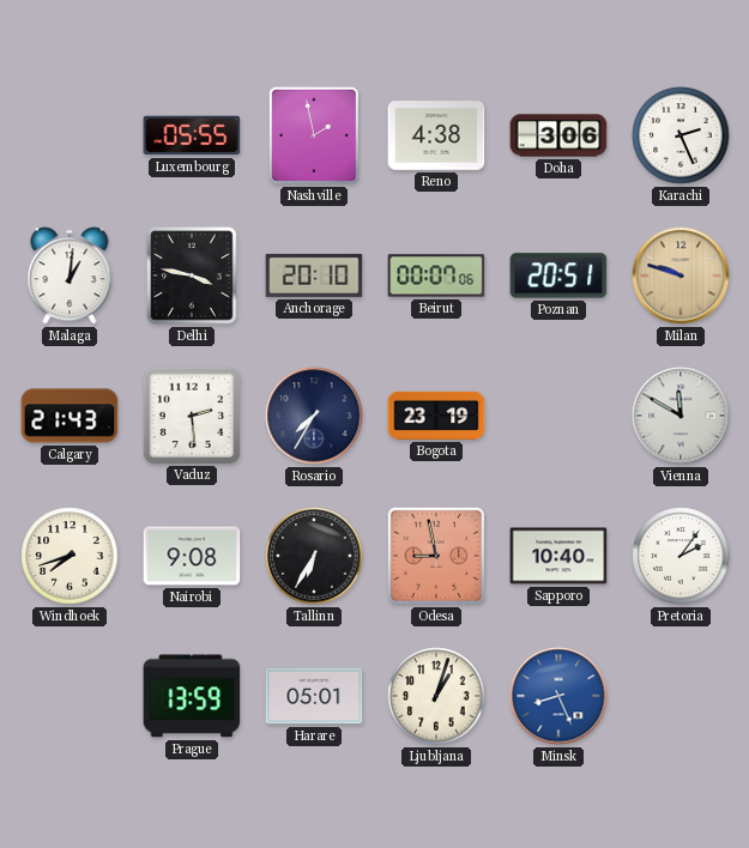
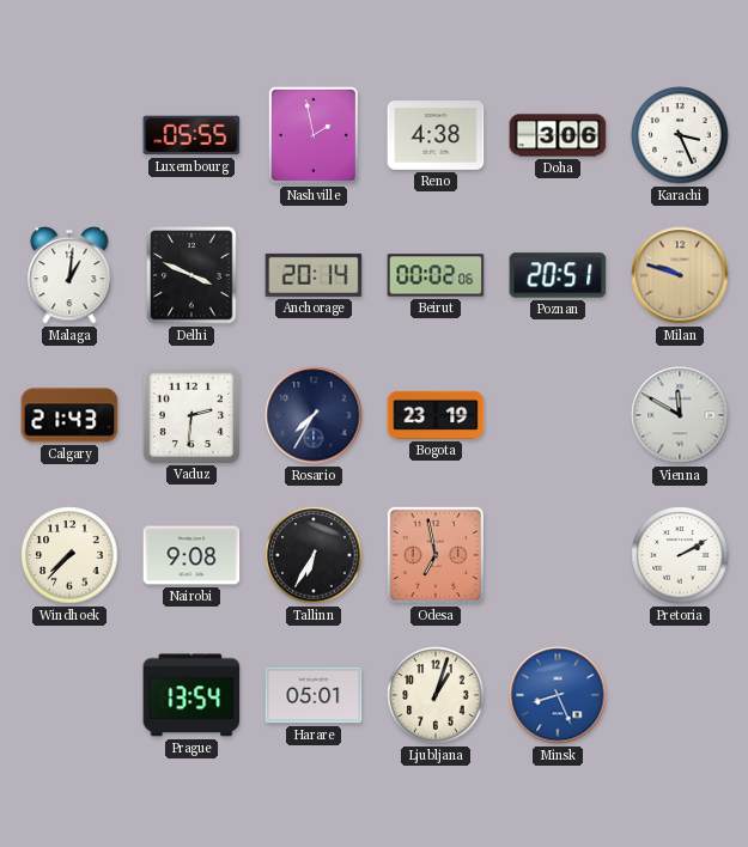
Karachi: 2:26 -> 3:26 (680, 135)
Delhi: 3:47 -> 3:49 (191, 275)
Anchorage: 20:10 -> 20:14 (314, 275)
Beirut: 00:07 -> 00:02 (436, 275)
Vaduz: 2:29 -> 2:31 (190, 414)
Windhoek: 7:42 -> 7:37 (69, 555)
Odesa: 8:58 -> 6:58 (436, 555)
Sapporo: 10:40 -> none (558, 556)
Pretoria: 2:06 -> 2:10 (680, 555)
Prague: 13:59 -> 13:54 (191, 695)
